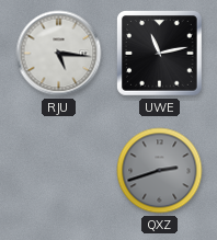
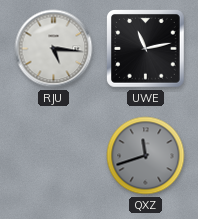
QXZ: 2:42 -> 11:42 (146, 156)
